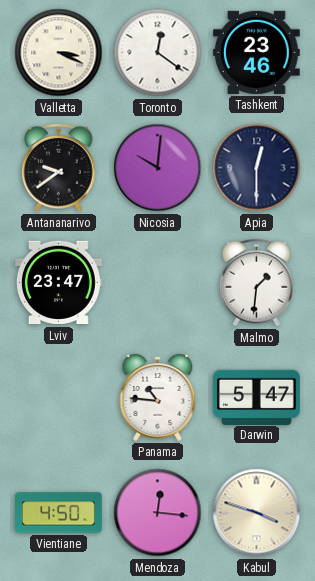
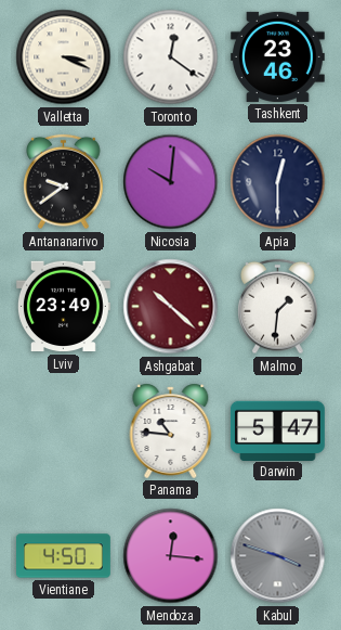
Lviv: 23:47 -> 23:49 (63, 307)
Ashgabat: none -> 10:22 (171, 307)
Kabul dial: cream -> grey (278, 556)
